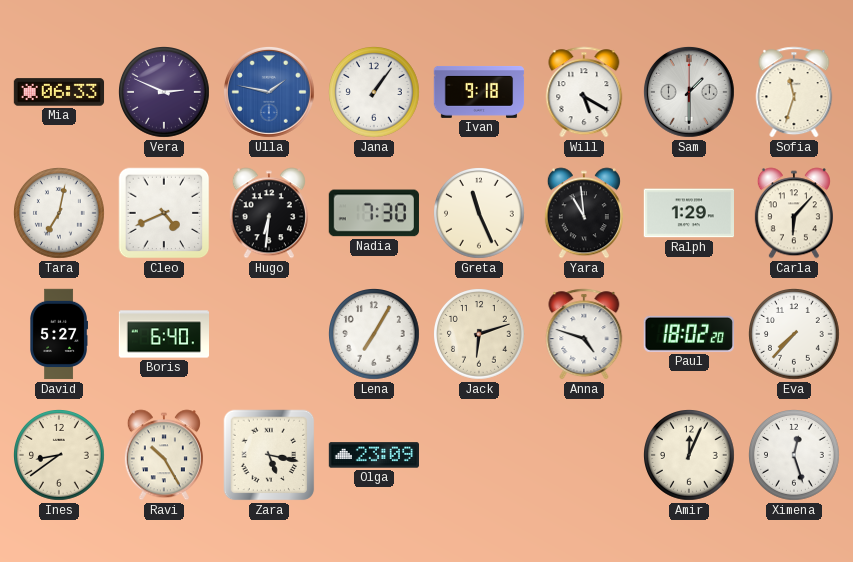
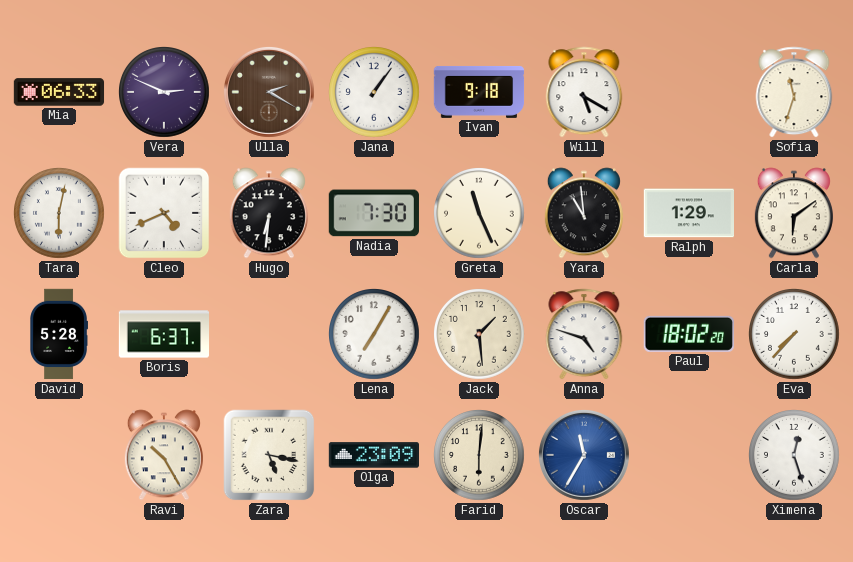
Ulla: 1:47 -> 2:20 (269, 92)
Ulla dial: blue -> brown (269, 92)
Sam: 1:30 -> none (689, 92)
Tara: 7:02 -> 6:02 (60, 214)
Carla: 6:07 -> 6:09 (794, 213)
David: 5:27 -> 5:28 (58, 334)
Boris: 6:40 -> 6:37 (164, 334)
Jack: 6:12 -> 1:29 (480, 335)
Ines: 8:39 -> none (60, 456)
Farid: none -> 6:01 (480, 456)
Oscar: none -> 11:35 (584, 455)
Amir: 12:04 -> none (690, 456)
